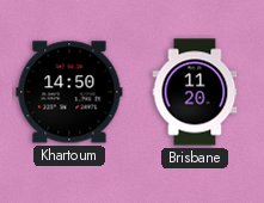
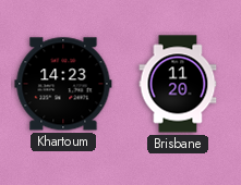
Khartoum: 14:50 -> 14:23 (63, 84)
